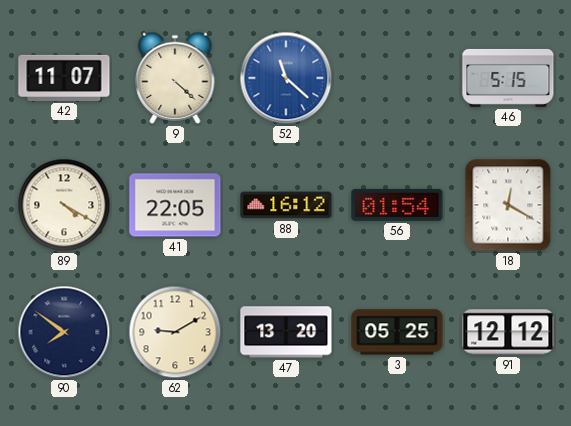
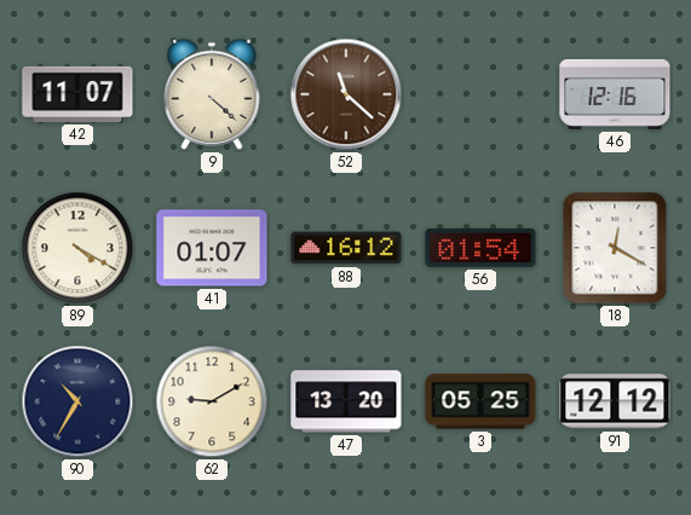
52 dial: blue -> brown (346, 94)
46: 5:15 -> 12:16 (615, 94)
41: 22:05 -> 01:07 (212, 248)
90: 7:51 -> 10:35 (77, 401)
